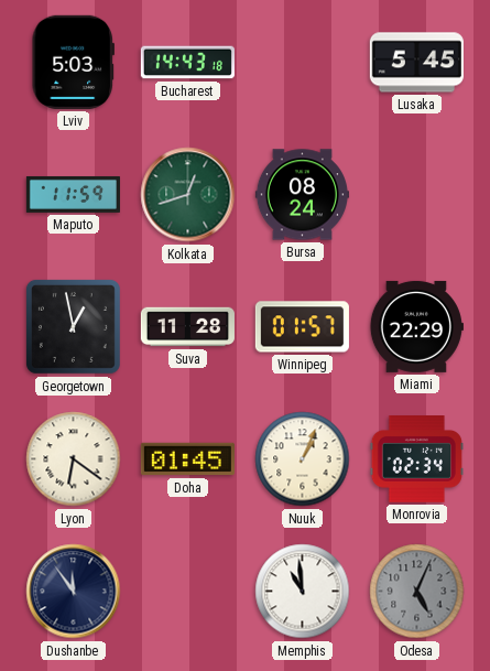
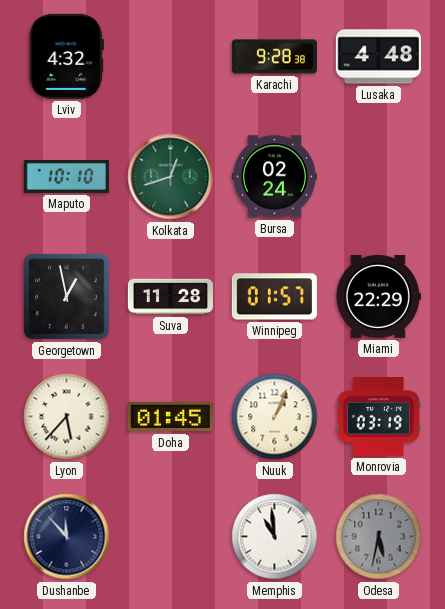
Lviv: 5:03 -> 4:32 (66, 56)
Bucharest: 14:43 -> none (187, 63)
Karachi: none -> 9:28 (274, 57)
Lusaka: 5:45 -> 4:48 (378, 57)
Maputo: 11:59 -> 10:10 (66, 176)
Bursa: 08:24 -> 02:24 (274, 177)
Lyon: 6:21 -> 5:37 (67, 417)
Monrovia: 02:34 -> 03:19 (378, 417)
Dushanbe: 11:54 -> 11:53 (67, 537)
Odesa: 5:04 -> 5:32 (379, 537)
